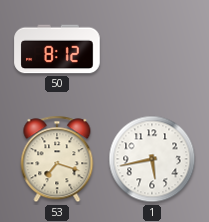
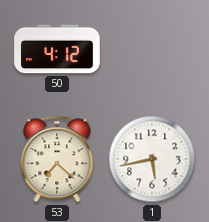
50: 8:12 -> 4:12 (57, 49)
53: 7:18 -> 7:22 (57, 159)
